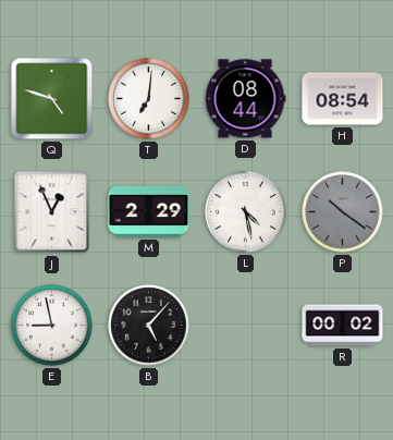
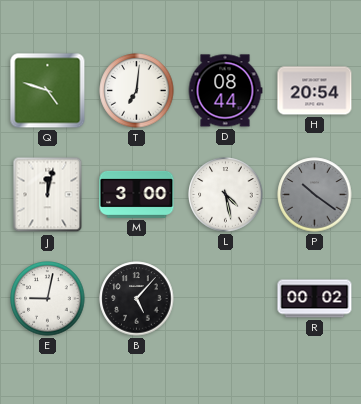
H: 08:54 -> 20:54 (315, 91)
J: 12:56 -> 12:02 (48, 195)
M: 2:29 -> 3:00 (137, 194)
E: 8:58 -> 9:02 (48, 299)
